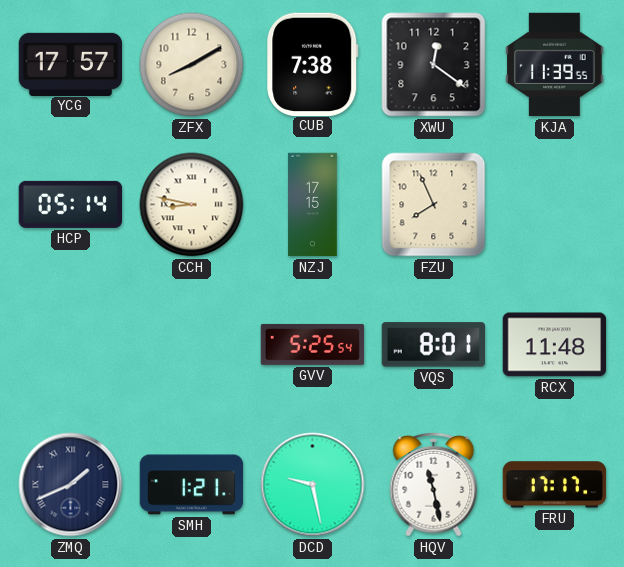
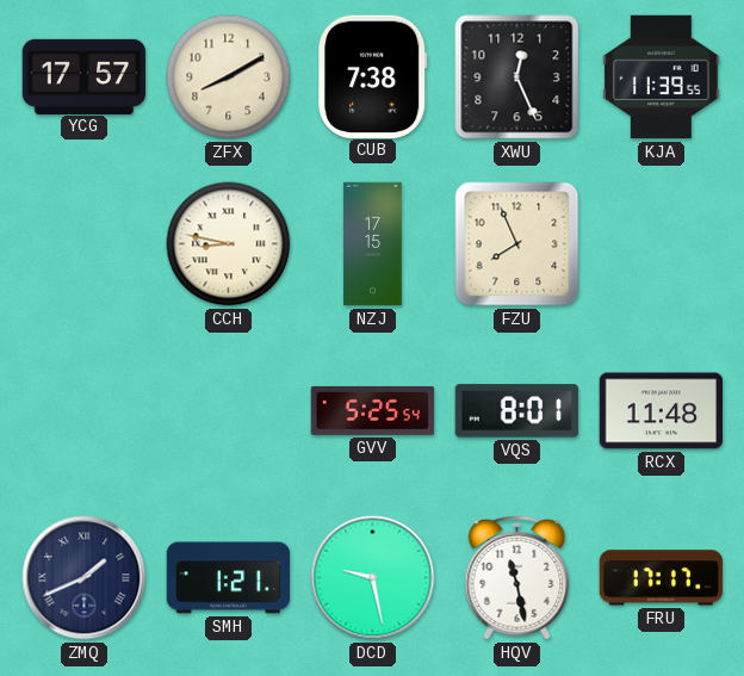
XWU: 12:21 -> 12:26 (517, 77)
HCP: 05:14 -> none (71, 204)
